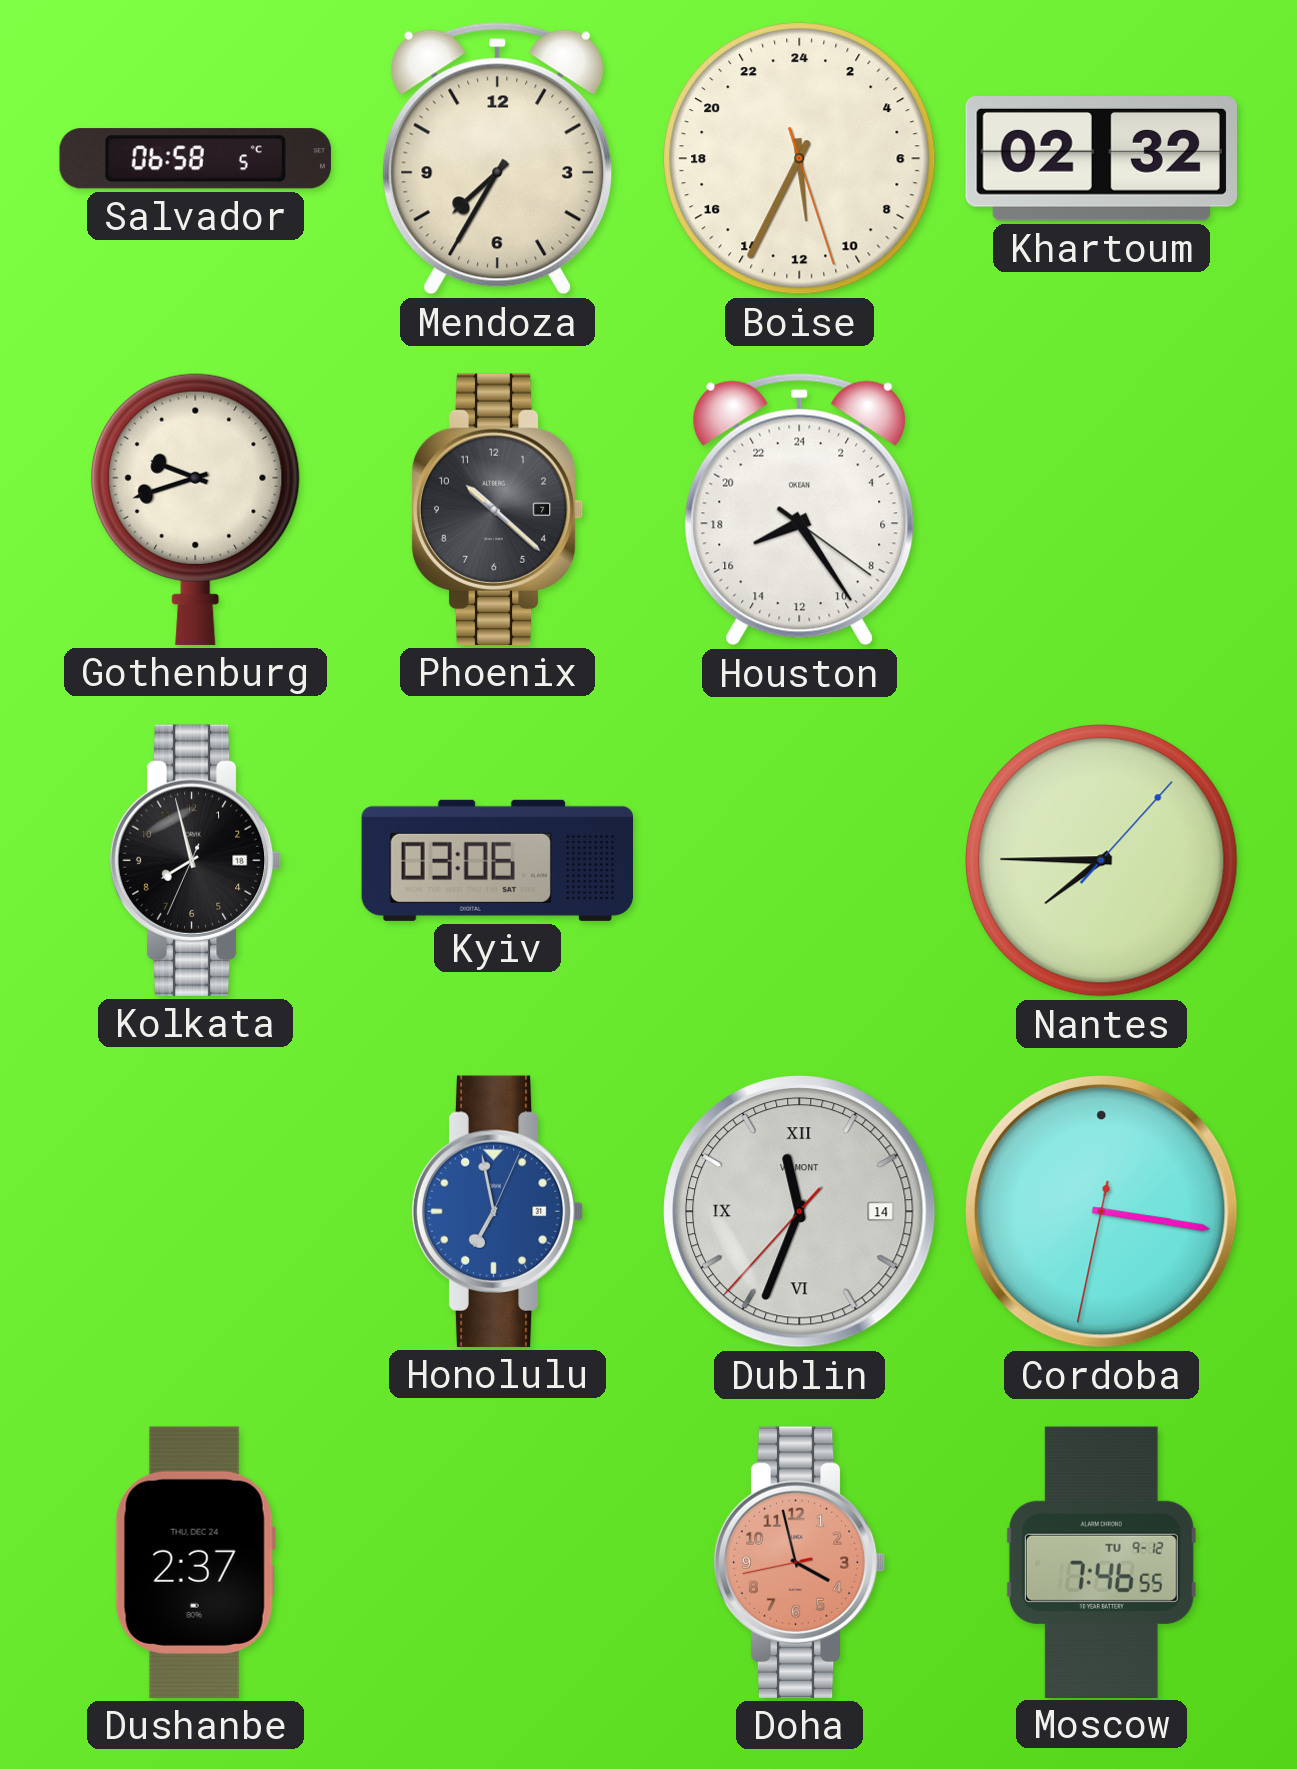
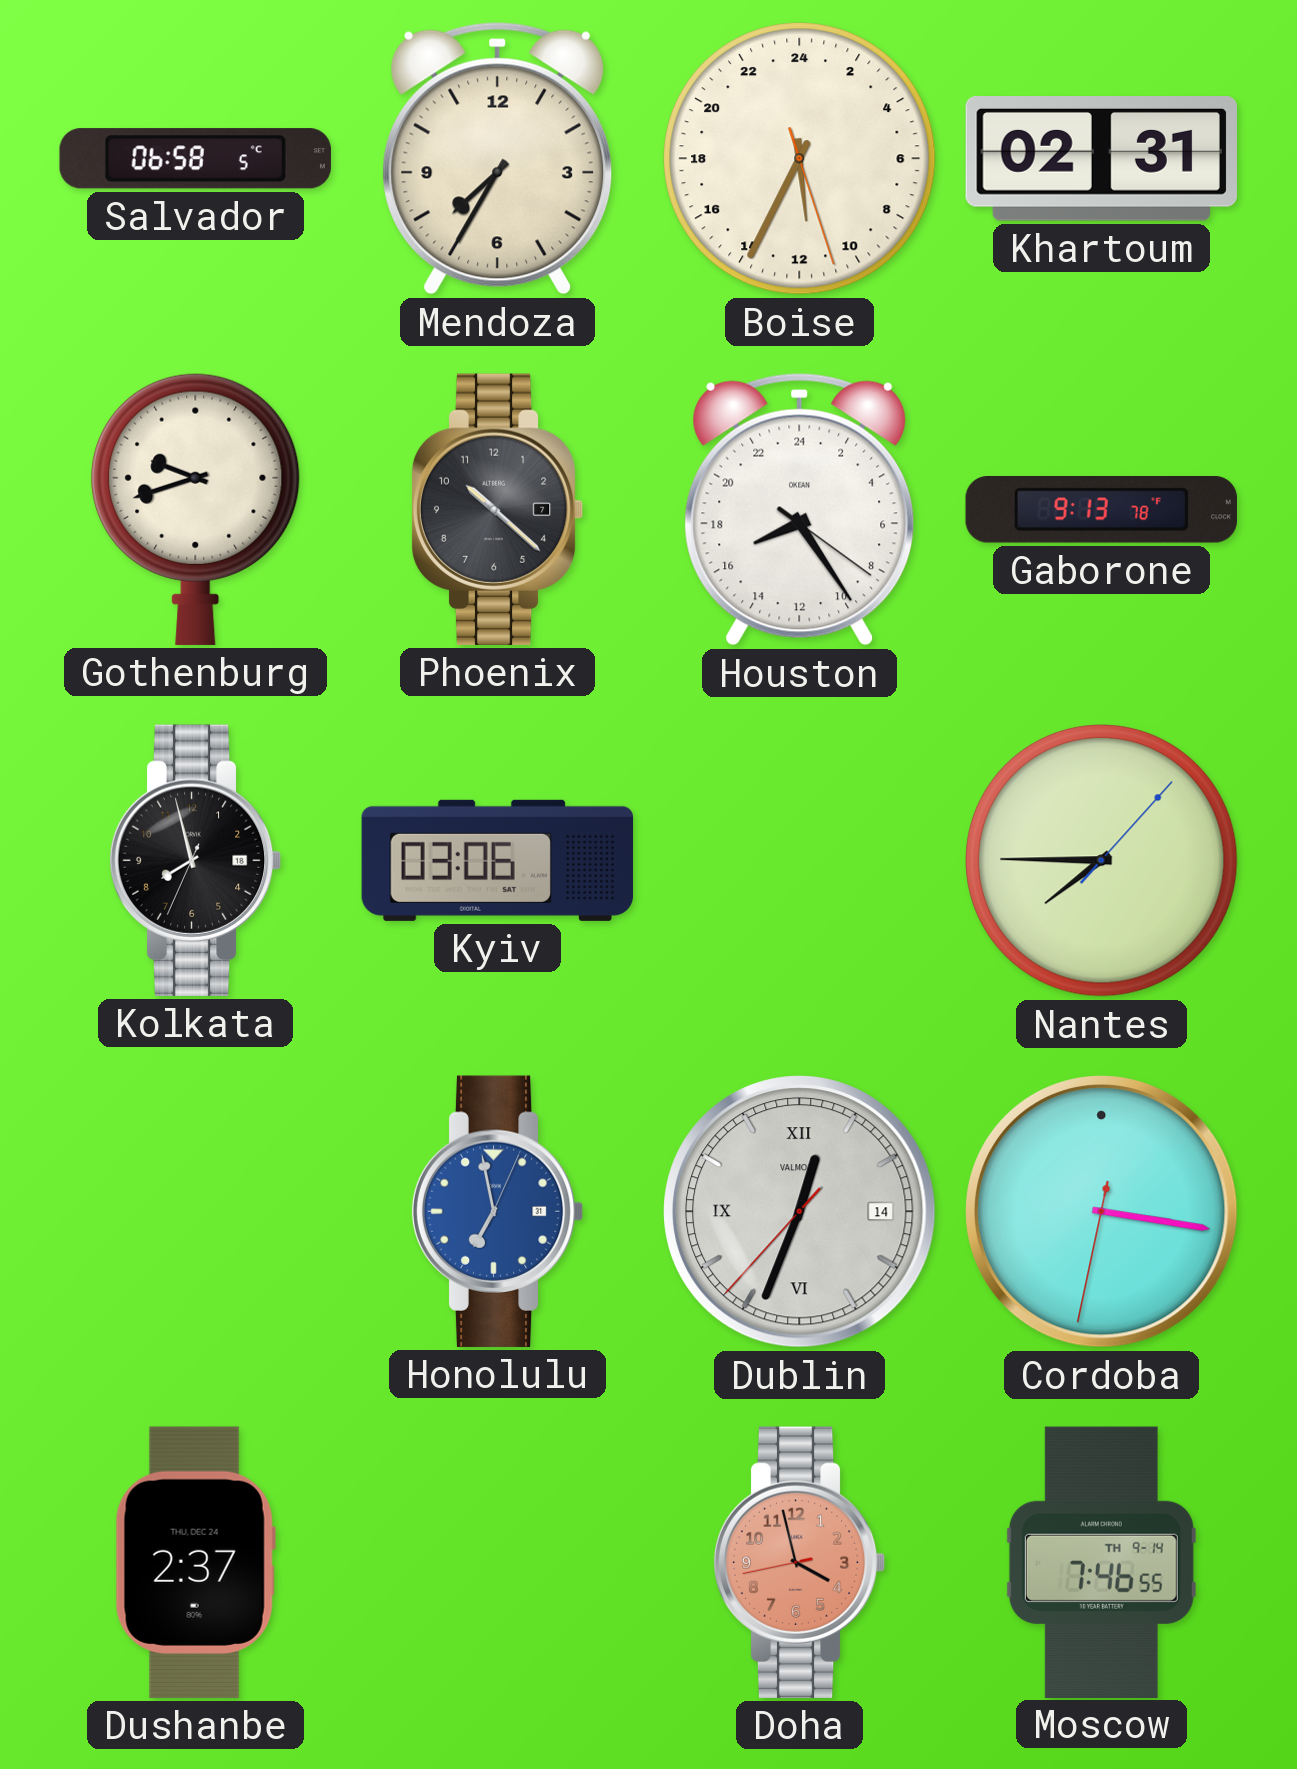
Khartoum: 02:32 -> 02:31 (1101, 159)
Gaborone: none -> 9:13 (1101, 510)
Dublin: 11:33 -> 12:33 (800, 1212)
Moscow date: TU 9-12 -> TH 9-14 (1101, 1562)
